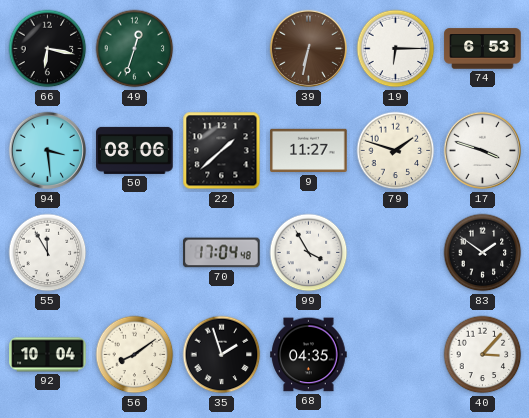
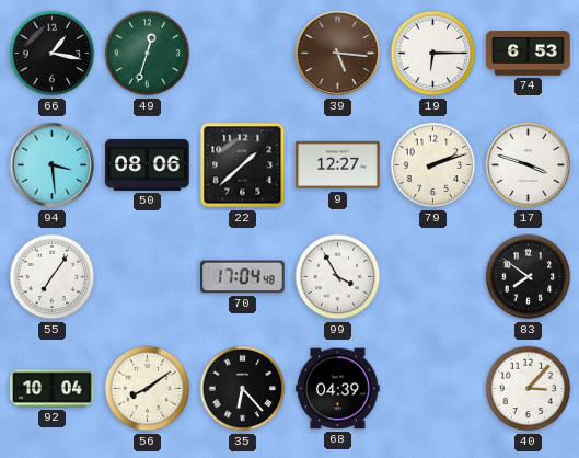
66: 6:17 -> 1:17 (53, 54)
39: 6:32 -> 5:16 (338, 54)
9: 11:27 -> 12:27 (338, 165)
79: 1:48 -> 2:12 (433, 165)
55: 11:55 -> 7:06 (53, 277)
83: 1:51 -> 7:51 (529, 277)
35: 1:57 -> 6:23 (243, 389)
68: 04:35 -> 04:39 (338, 389)
